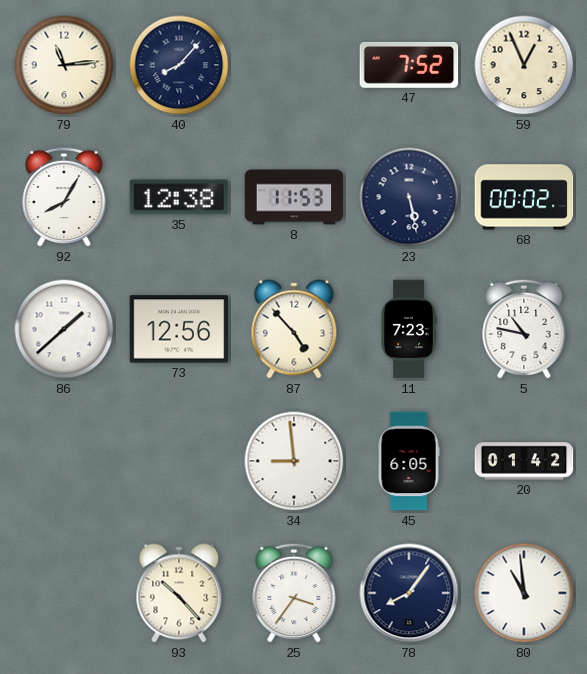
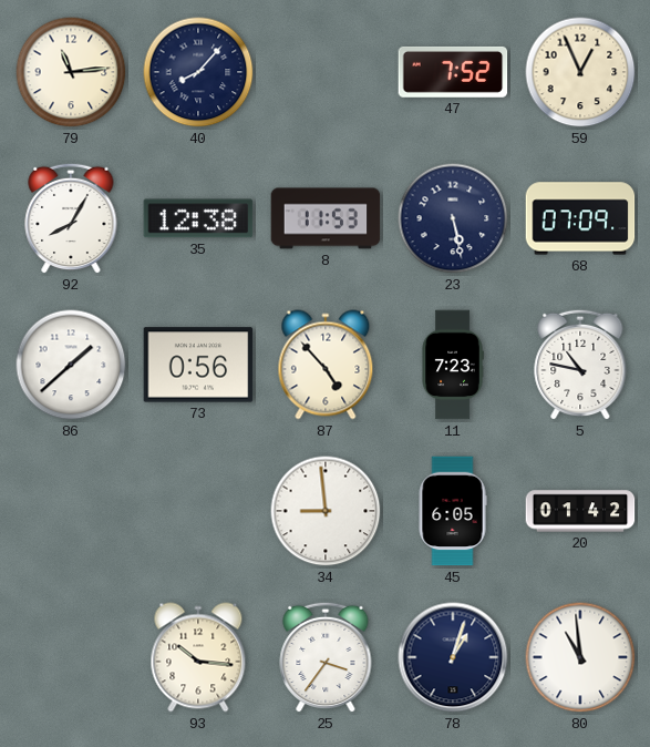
68: 00:02 -> 07:09 (580, 218)
73: 12:56 -> 0:56 (198, 365)
93: 10:23 -> 10:16 (198, 657)
78: 8:06 -> 1:03 (453, 657)
